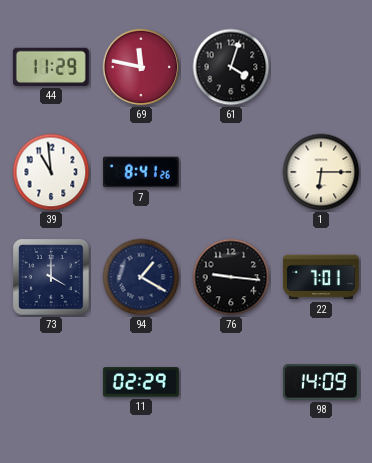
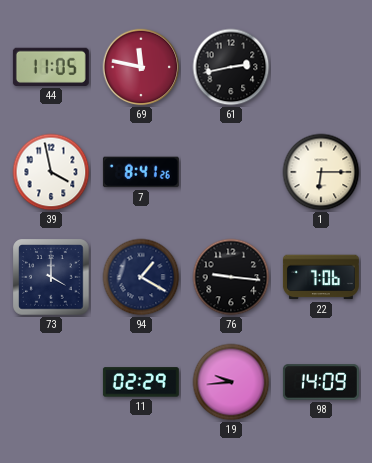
44: 11:29 -> 11:05 (51, 67)
61: 4:03 -> 2:43 (231, 67)
39: 10:59 -> 3:58 (51, 172)
22: 7:01 -> 7:06 (321, 277)
19: none -> 9:44 (231, 382)
